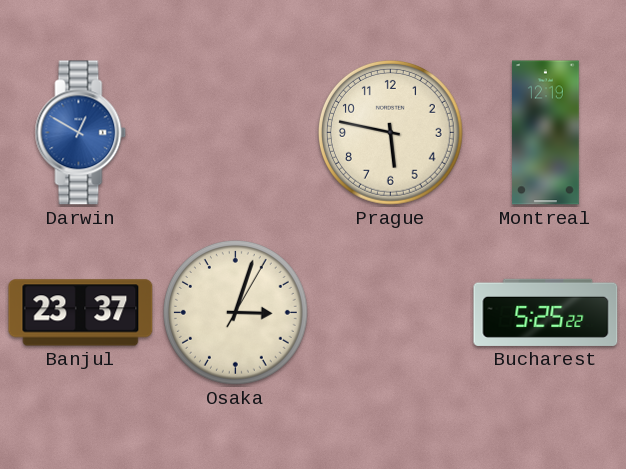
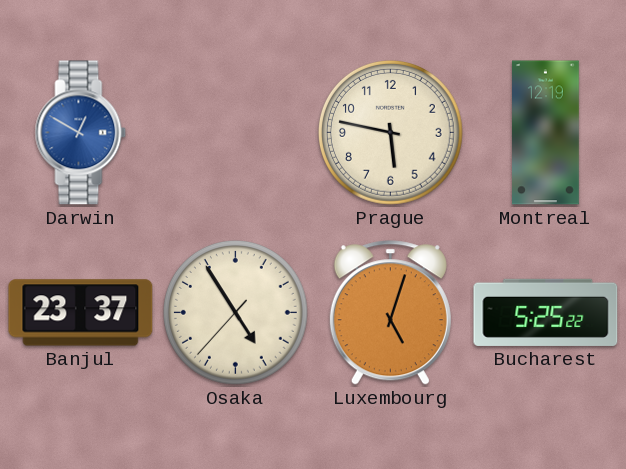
Osaka: 3:03 -> 4:54 (235, 312)
Luxembourg: none -> 5:03 (390, 313)
